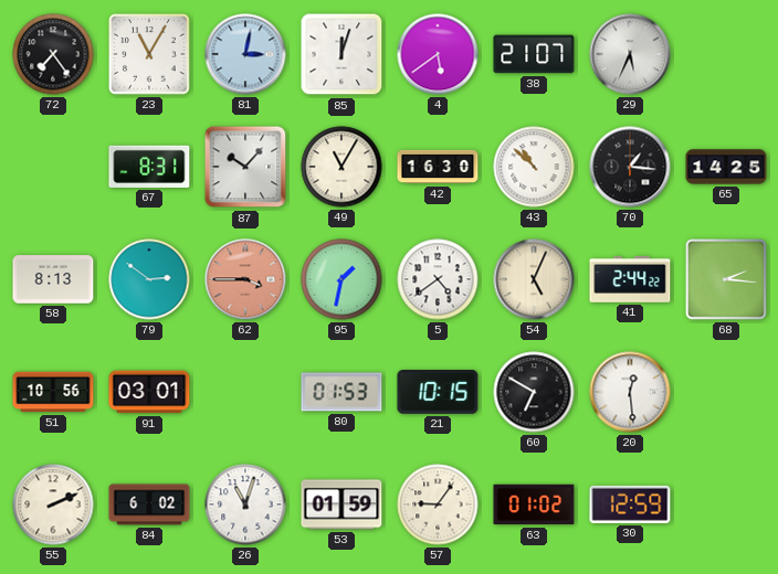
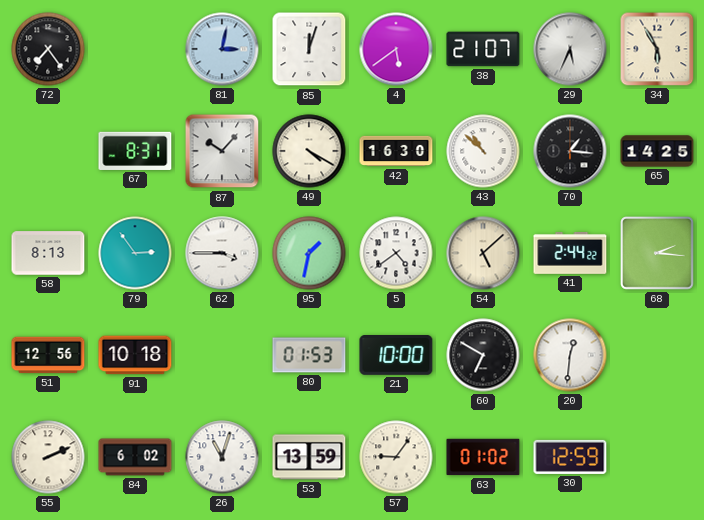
23: 11:05 -> none (149, 54)
34: none -> 5:55 (657, 49)
49: 11:05 -> 4:20 (309, 151)
79: 2:51 -> 2:54 (135, 253)
62 dial: salmon -> white (222, 253)
54: 5:04 -> 5:08 (483, 253)
51: 10:56 -> 12:56 (48, 355)
91: 03:01 -> 10:18 (135, 355)
21: 10:15 -> 10:00 (396, 356)
20: 12:29 -> 12:31 (570, 355)
53: 01:59 -> 13:59 (309, 457)
